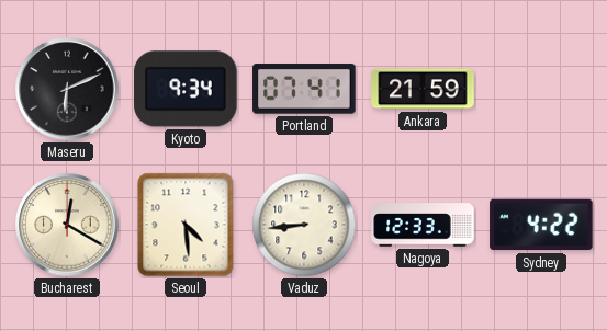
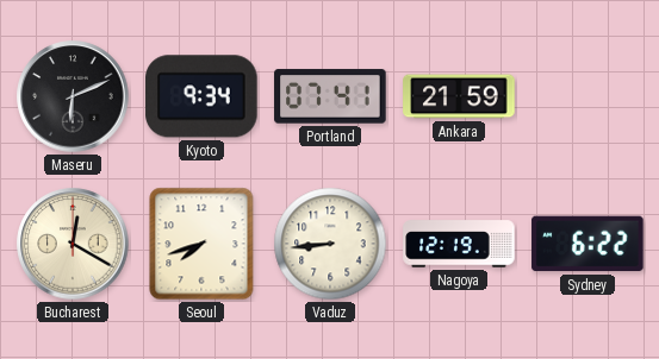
Seoul: 4:29 -> 7:42 (201, 244)
Nagoya: 12:33 -> 12:19 (459, 244)
Sydney: 4:22 -> 6:22 (587, 244)
